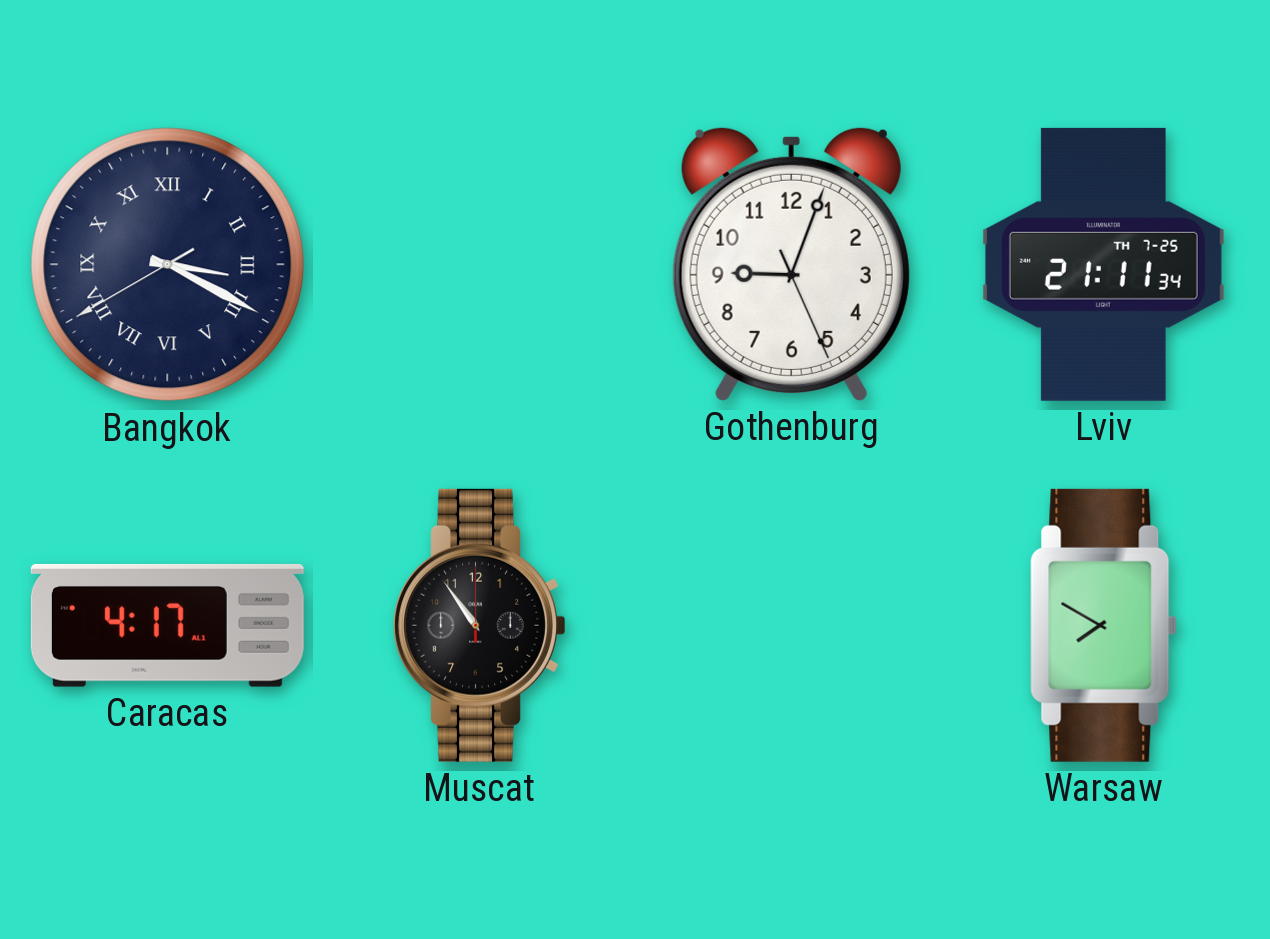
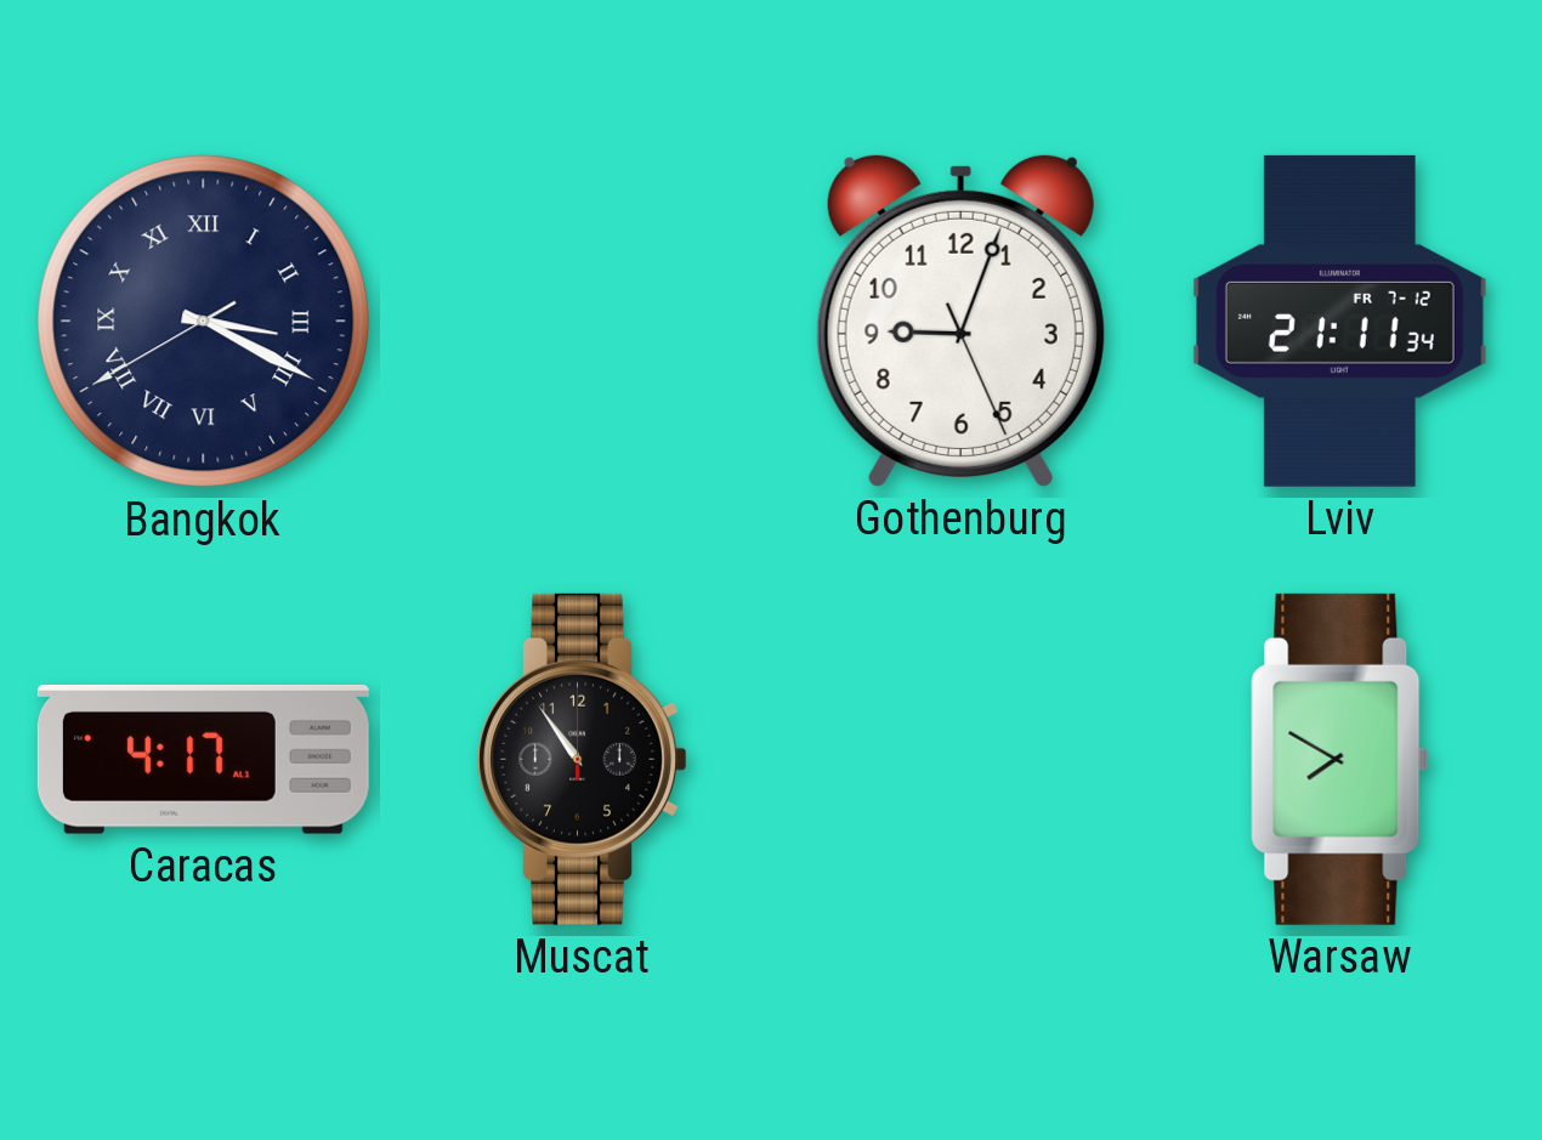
Lviv date: TH 7-25 -> FR 7-12 (1339, 321)
